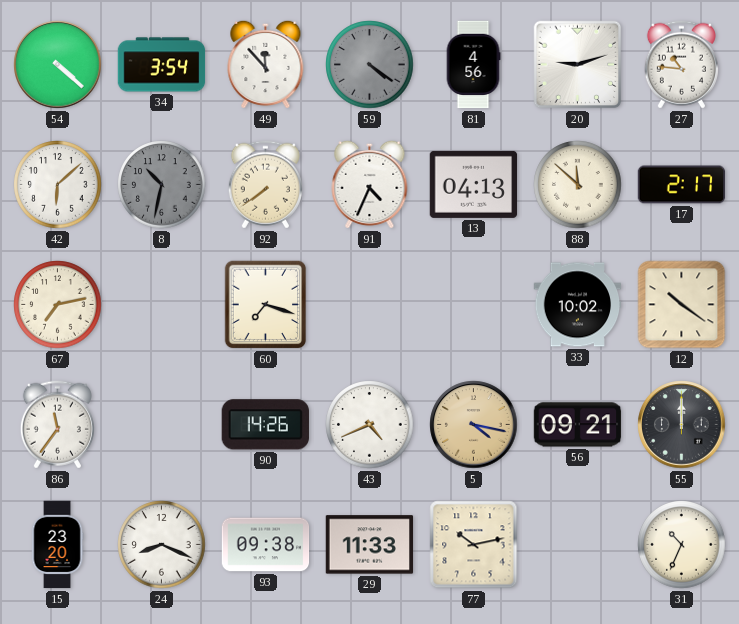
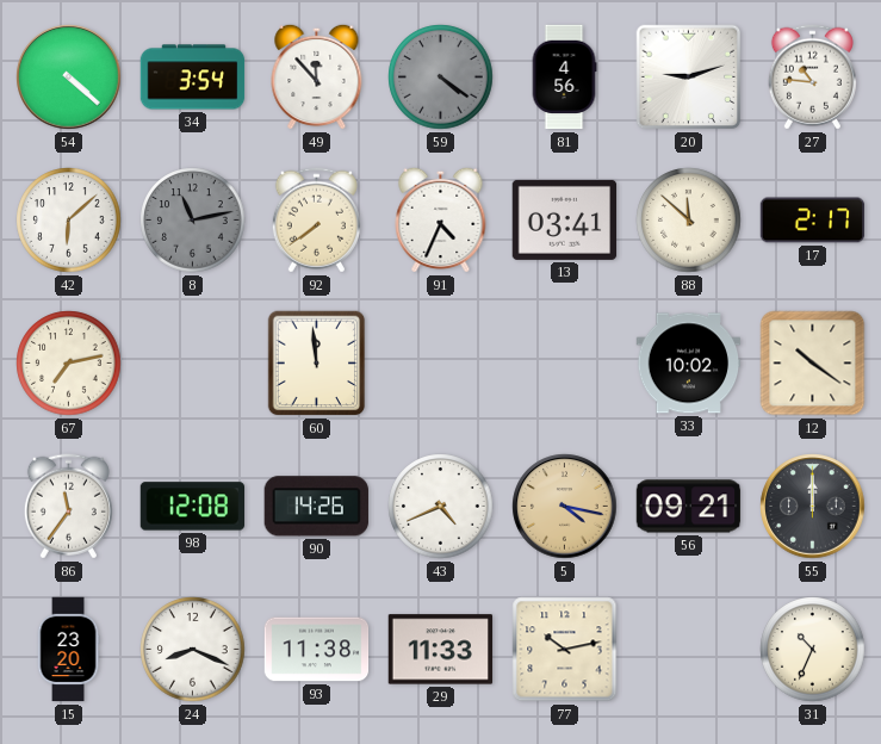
8: 10:32 -> 11:13 (193, 221)
13: 04:13 -> 03:41 (565, 219)
60: 7:18 -> 11:59 (317, 364)
98: none -> 12:08 (193, 507)
93: 09:38 -> 11:38 (317, 650)
